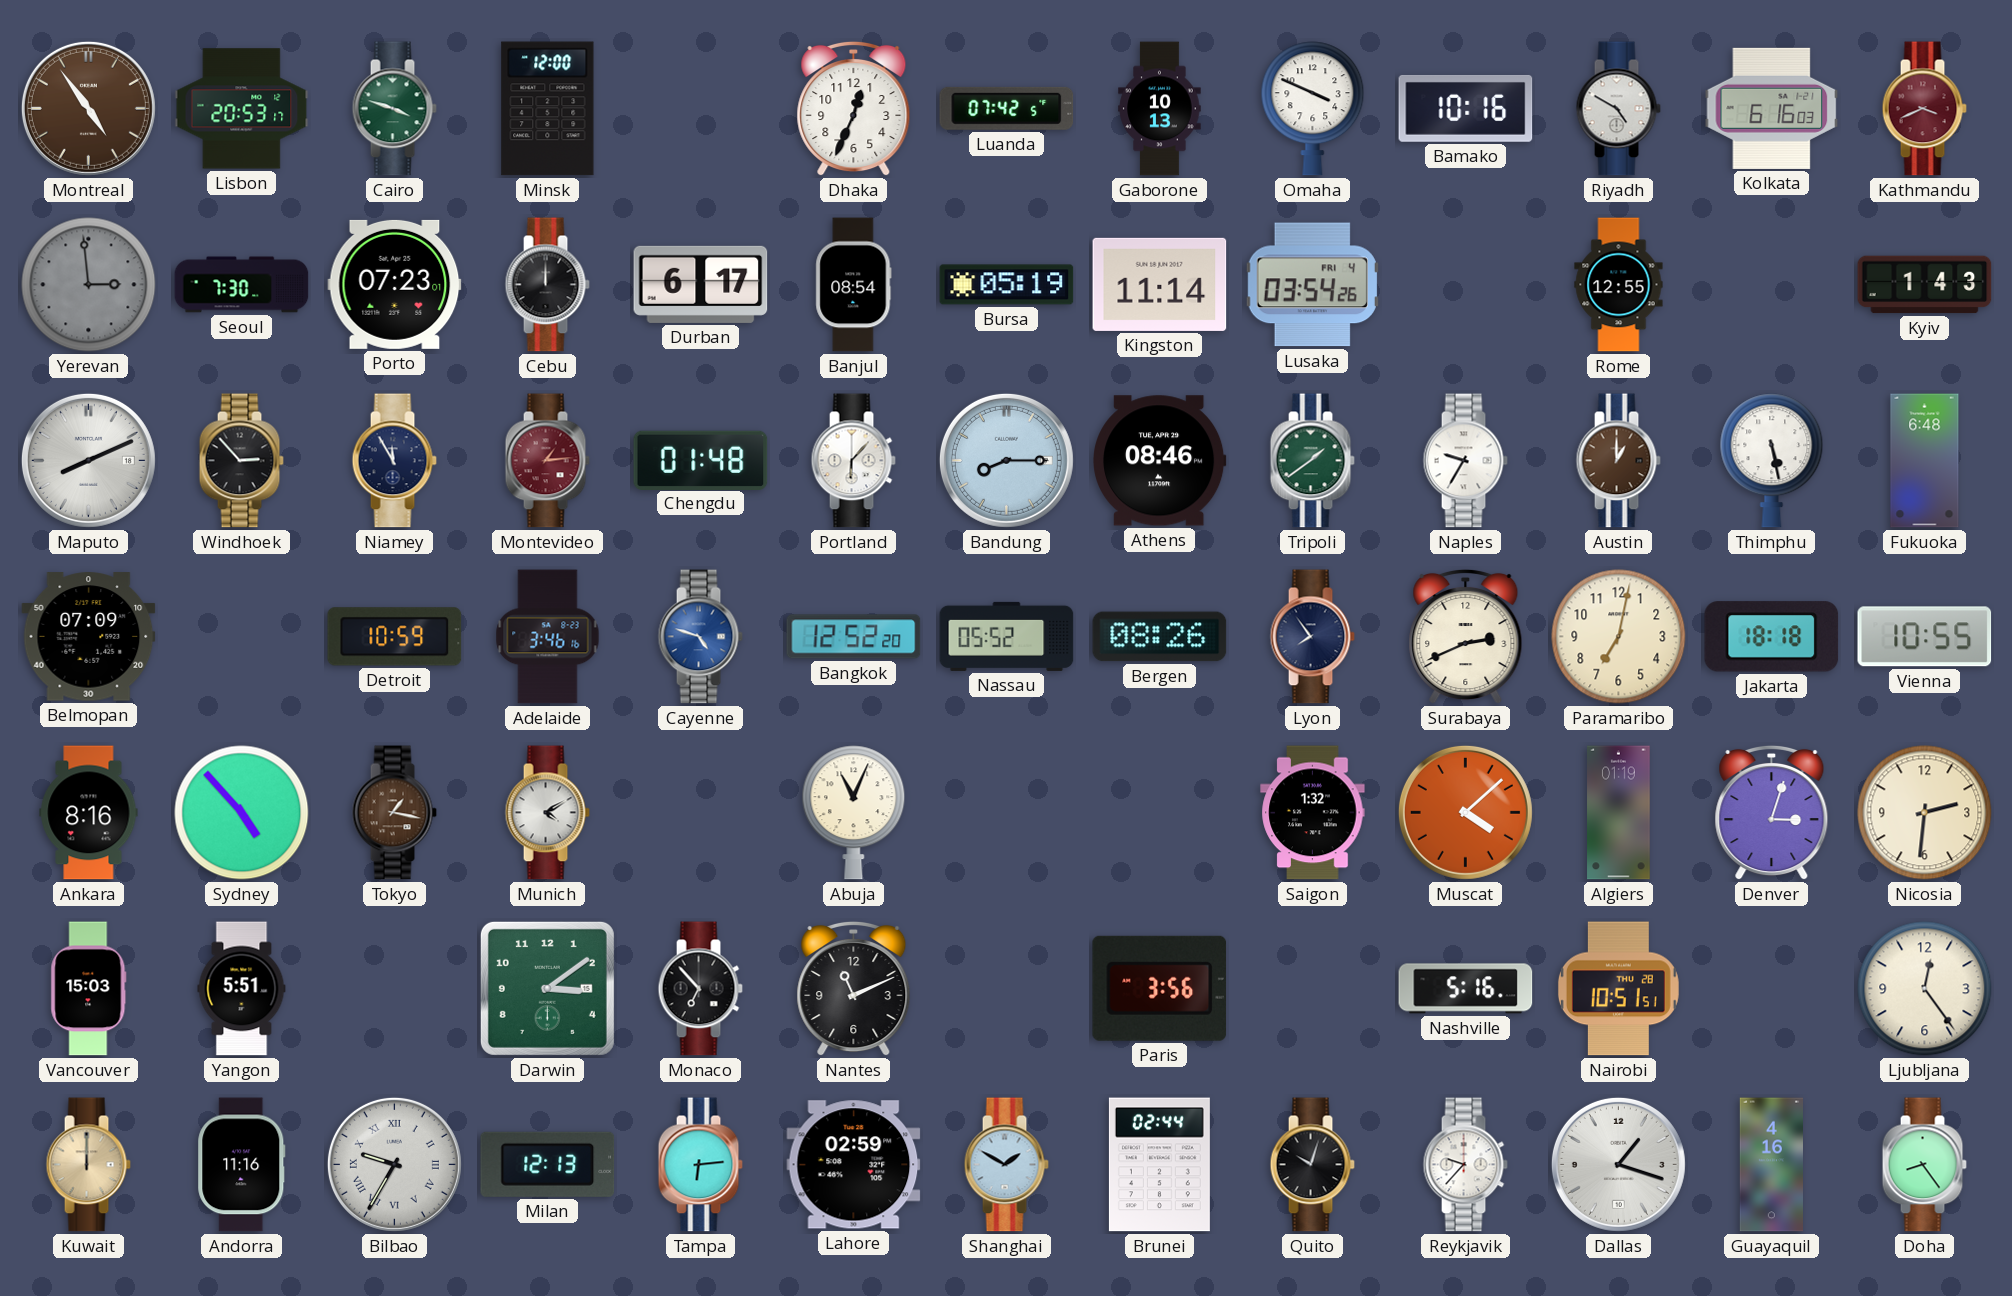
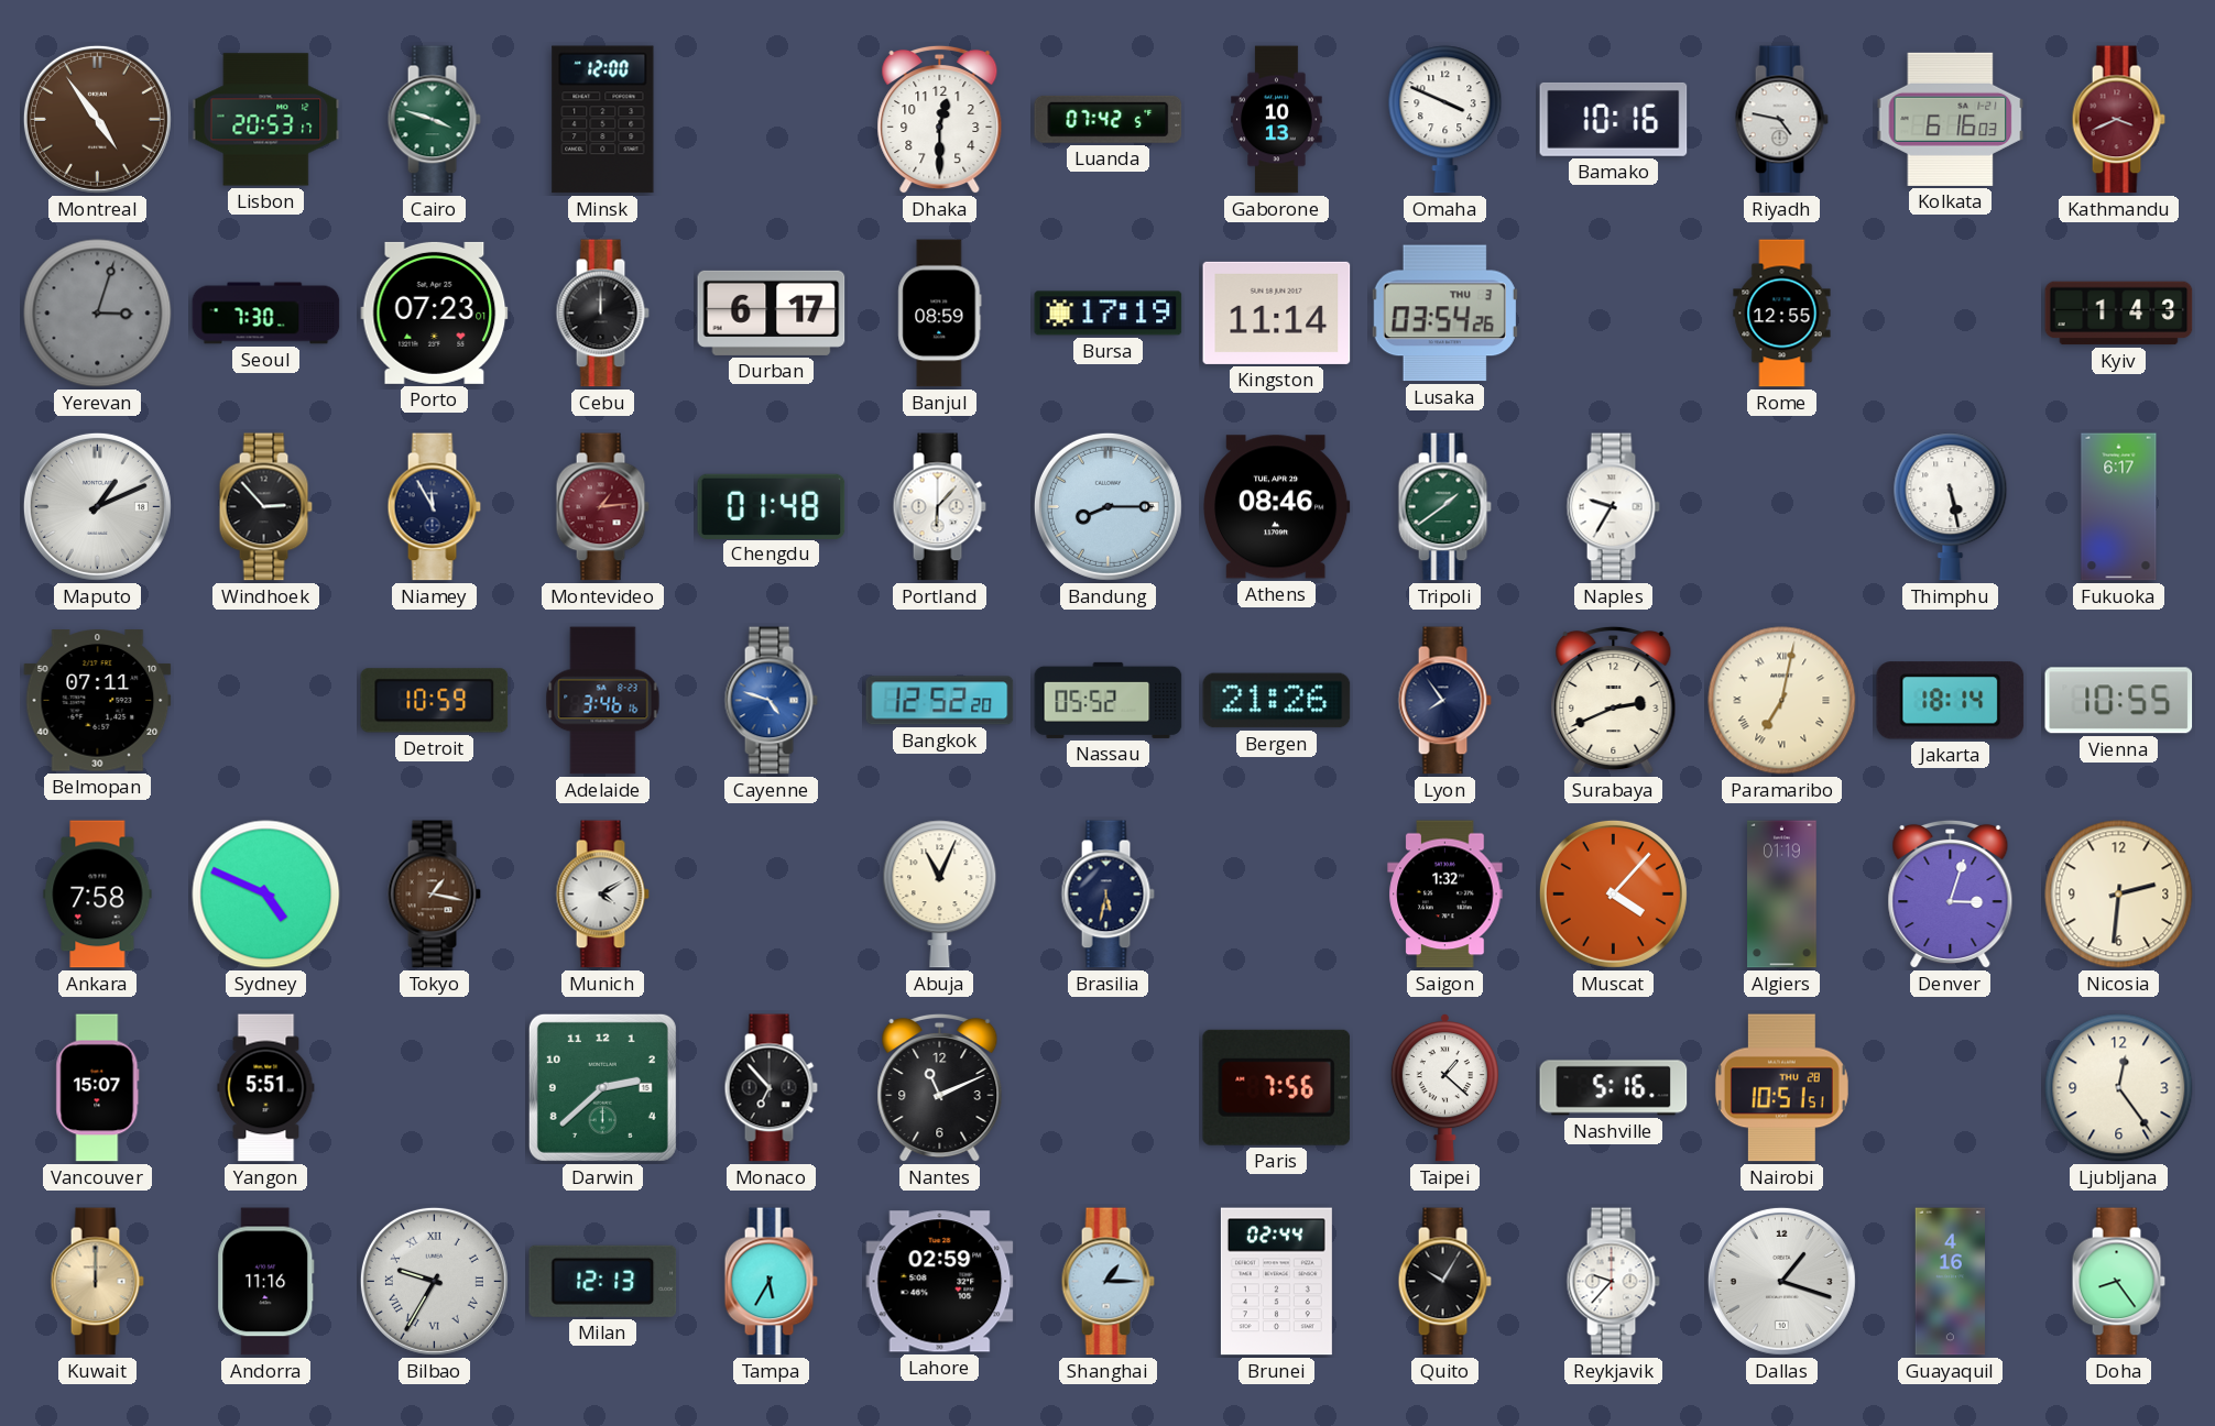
Dhaka: 12:34 -> 12:30 (940, 120)
Riyadh: 4:50 -> 4:47 (1781, 120)
Yerevan: 2:59 -> 3:03 (98, 314)
Banjul: 08:54 -> 08:59 (940, 314)
Bursa: 05:19 -> 17:19 (1109, 314)
Lusaka date: FRI 4 -> THU 3 (1444, 314)
Maputo: 8:11 -> 1:11 (97, 506)
Austin: 1:00 -> none (1618, 461)
Fukuoka: 6:48 -> 6:17 (2119, 507)
Belmopan: 07:09 -> 07:11 (98, 701)
Bergen: 08:26 -> 21:26 (1277, 701)
Paramaribo numerals: Arabic -> Roman (1782, 701)
Jakarta: 18:18 -> 18:14 (1951, 701)
Ankara: 8:16 -> 7:58 (98, 895)
Sydney: 4:53 -> 4:49 (266, 895)
Brasilia: none -> 5:32 (1107, 895)
Muscat: 4:08 -> 4:07 (1613, 893)
Vancouver: 15:03 -> 15:07 (98, 1088)
Darwin: 3:09 -> 2:38 (602, 1087)
Paris: 3:56 -> 7:56 (1277, 1087)
Taipei: none -> 1:22 (1444, 1088)
Tampa: 6:14 -> 5:35 (771, 1282)
Shanghai: 1:50 -> 1:15 (1107, 1282)
Quito: 10:03 -> 10:05 (1444, 1282)
